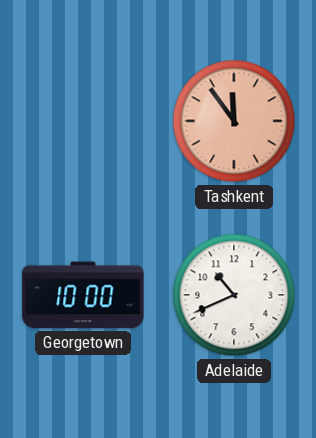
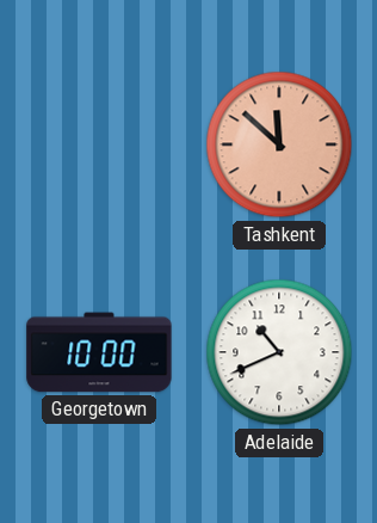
Tashkent: 11:54 -> 11:52 (279, 144)
